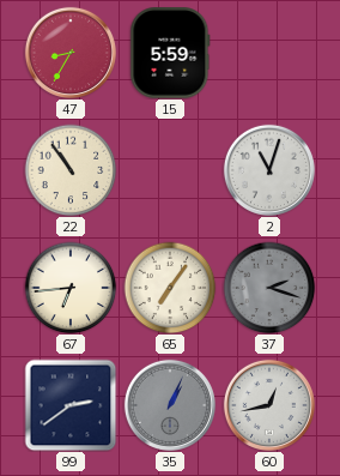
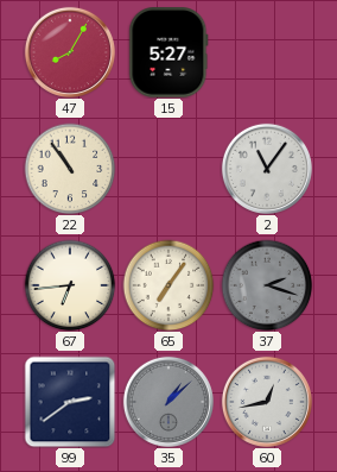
47: 8:35 -> 8:05 (70, 52)
15: 5:59 -> 5:27 (168, 52)
2: 11:03 -> 11:06 (267, 169)
35: 1:04 -> 1:08 (168, 402)
